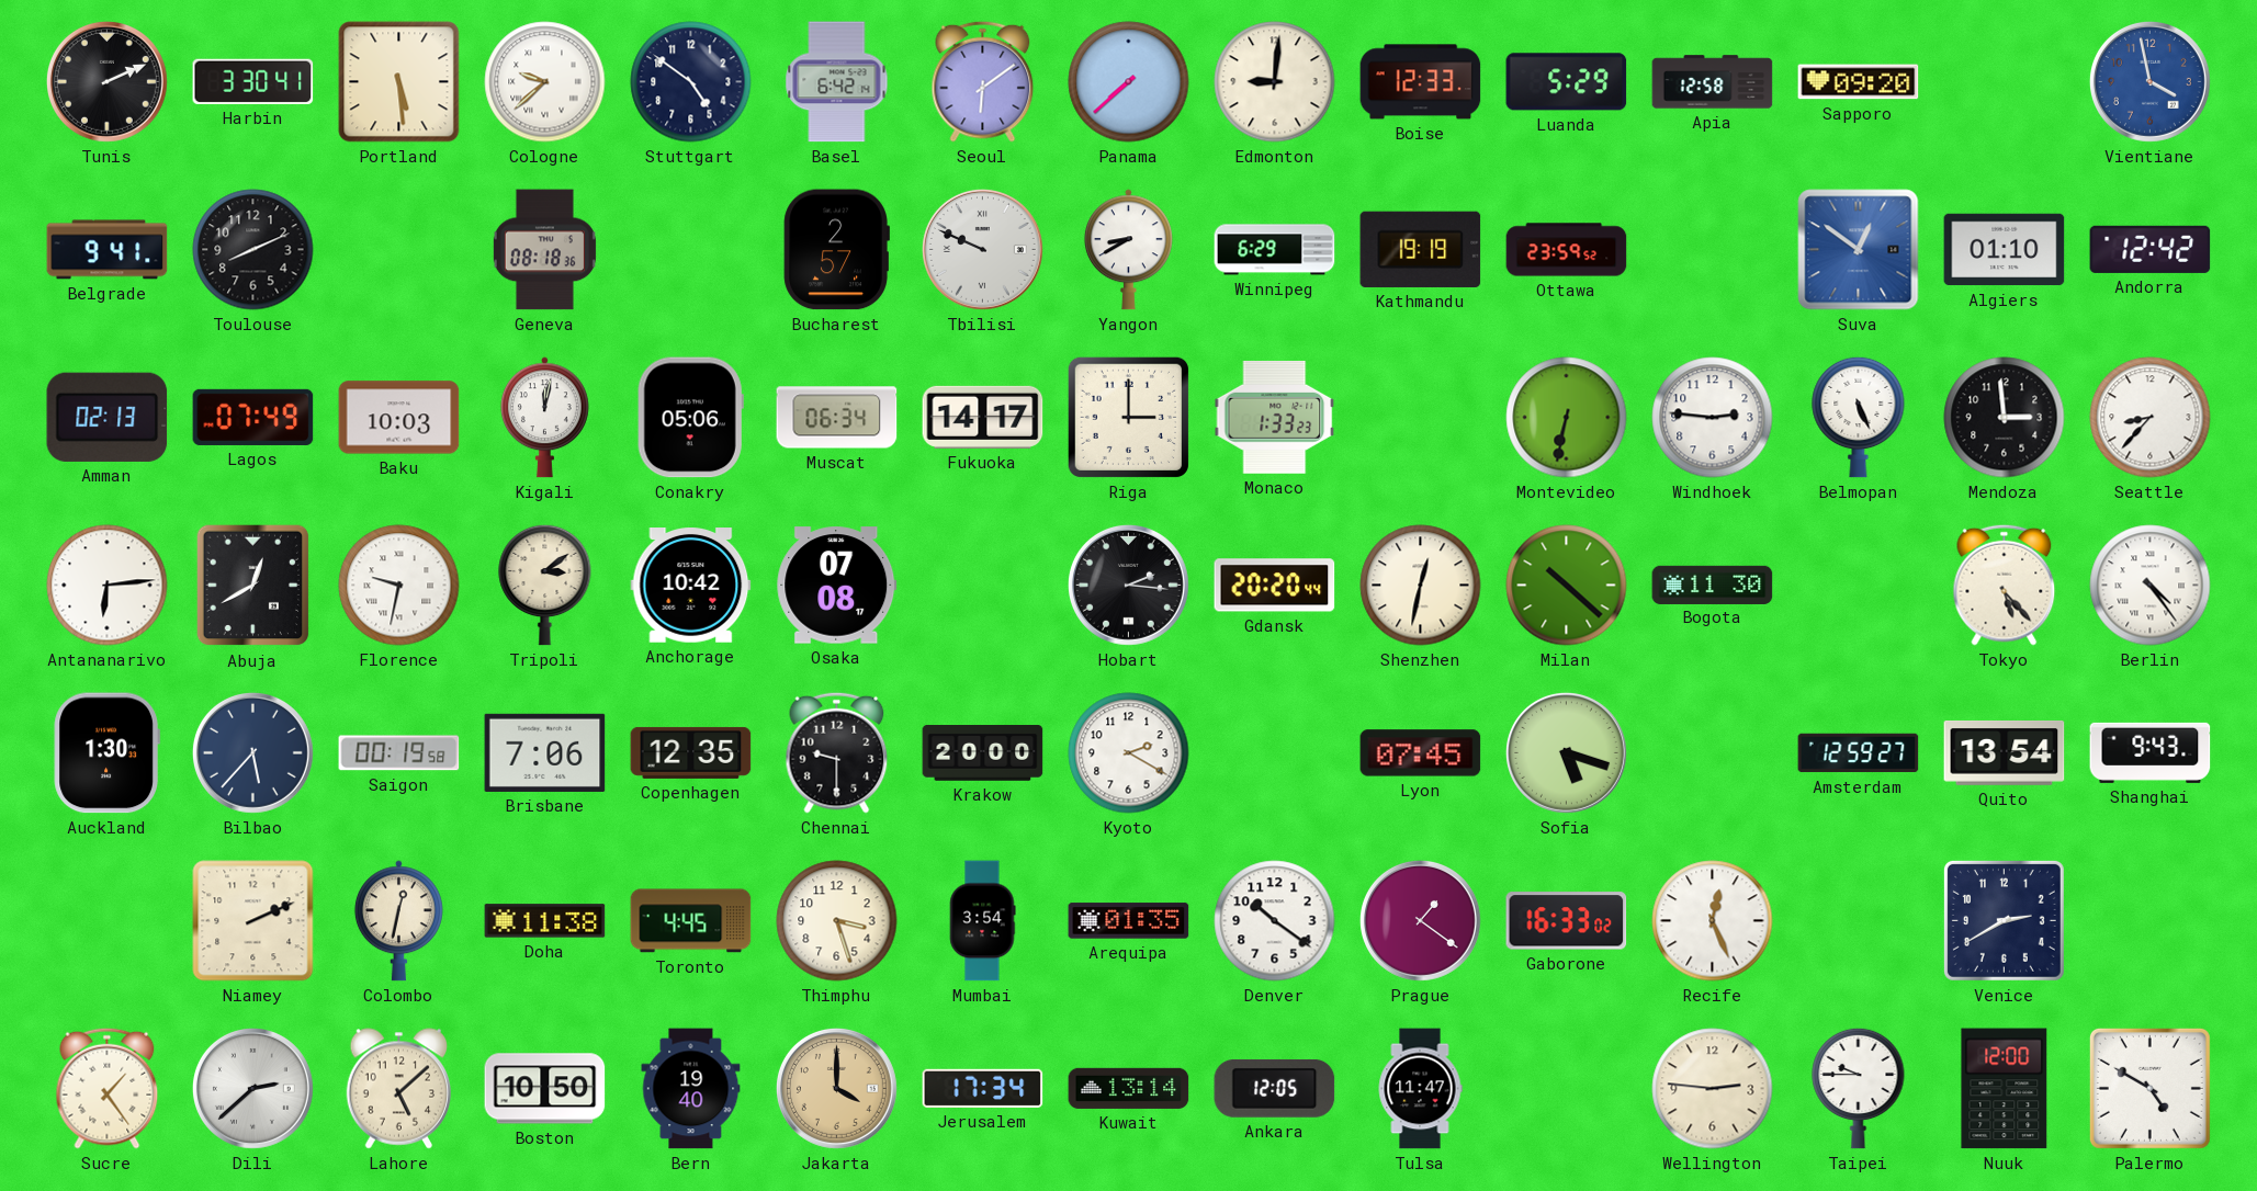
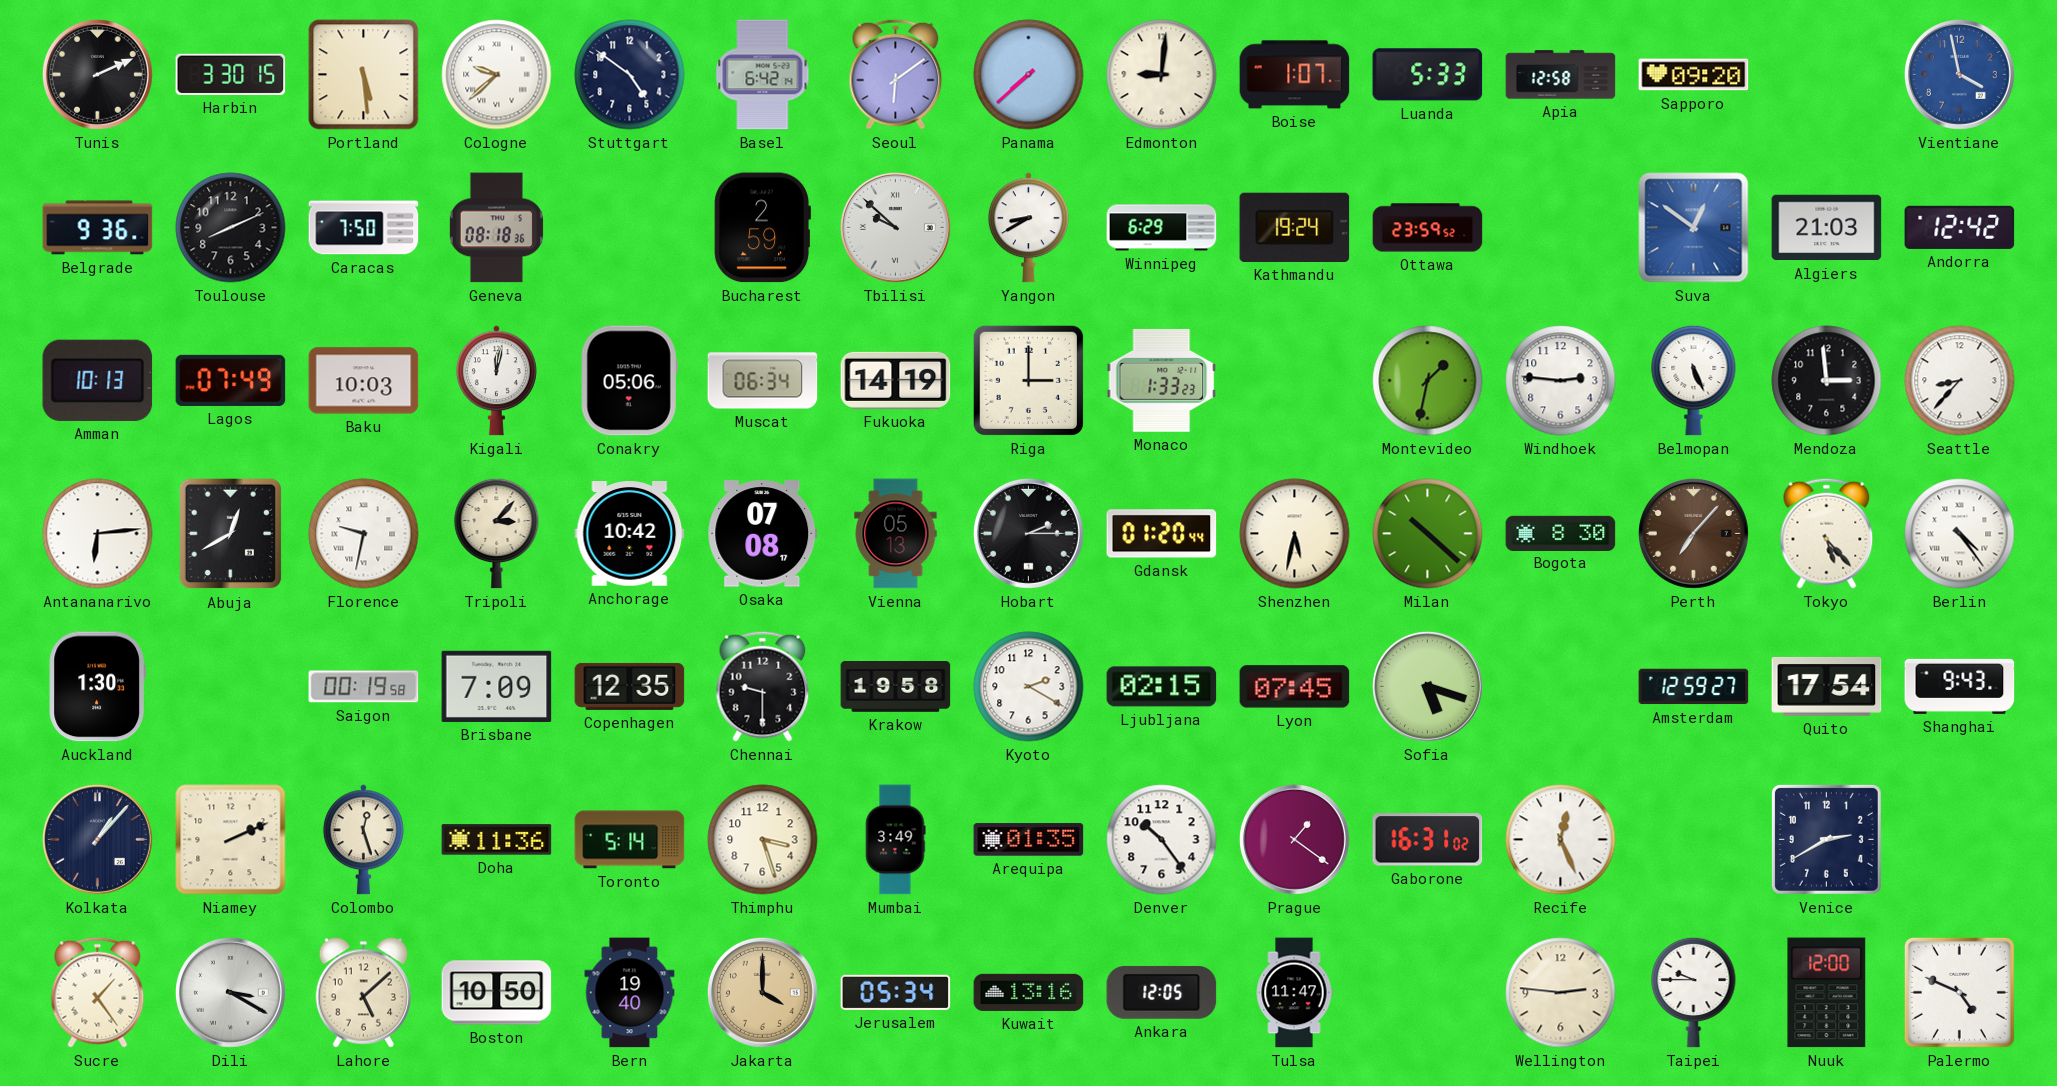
Harbin: 3:30:41 -> 3:30:15 (231, 74)
Boise: 12:33 -> 1:07 (1295, 75)
Luanda: 5:29 -> 5:33 (1428, 75)
Belgrade: 9:41 -> 9:36 (98, 228)
Caracas: none -> 7:50 (364, 228)
Bucharest: 2:57 -> 2:59 (762, 228)
Tbilisi: 9:49 -> 9:52 (895, 227)
Kathmandu: 19:19 -> 19:24 (1295, 227)
Algiers: 01:10 -> 21:03 (1827, 228)
Amman: 02:13 -> 10:13 (98, 380)
Fukuoka: 14:17 -> 14:19 (896, 380)
Montevideo: 6:32 -> 1:32 (1428, 381)
Tripoli: 3:09 -> 3:07 (497, 533)
Vienna: none -> 05:13 (896, 534)
Hobart: 2:16 -> 2:15 (1028, 533)
Gdansk: 20:20 -> 01:20 (1162, 534)
Shenzhen: 12:32 -> 5:32 (1295, 534)
Bogota: 11:30 -> 8:30 (1561, 533)
Perth: none -> 7:07 (1693, 533)
Bilbao: 5:37 -> none (252, 752)
Brisbane: 7:06 -> 7:09 (497, 686)
Krakow: 20:00 -> 19:58 (896, 687)
Ljubljana: none -> 02:15 (1162, 687)
Quito: 13:54 -> 17:54 (1827, 686)
Kolkata: none -> 1:07 (97, 839)
Colombo: 12:32 -> 12:27 (363, 840)
Doha: 11:38 -> 11:36 (497, 840)
Toronto: 4:45 -> 5:14 (630, 840)
Mumbai: 3:54 -> 3:49 (895, 840)
Denver: 10:21 -> 10:24 (1162, 840)
Gaborone: 16:33 -> 16:31 (1428, 840)
Dili: 2:38 -> 3:20 (230, 992)
Jerusalem: 17:34 -> 05:34 (896, 992)
Kuwait: 13:14 -> 13:16 (1029, 992)
Palermo: 4:50 -> 4:49 (1959, 992)
